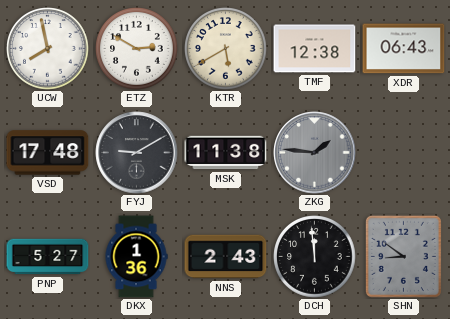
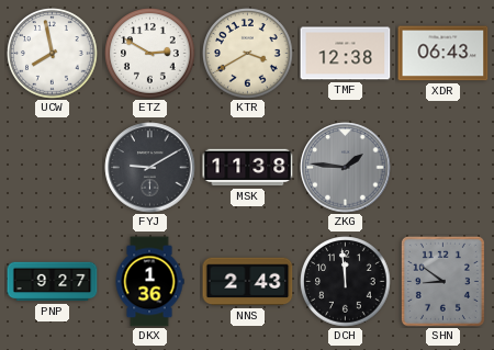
KTR: 5:40 -> 3:40 (248, 54)
VSD: 17:48 -> none (48, 153)
PNP: 5:27 -> 9:27 (53, 282)
